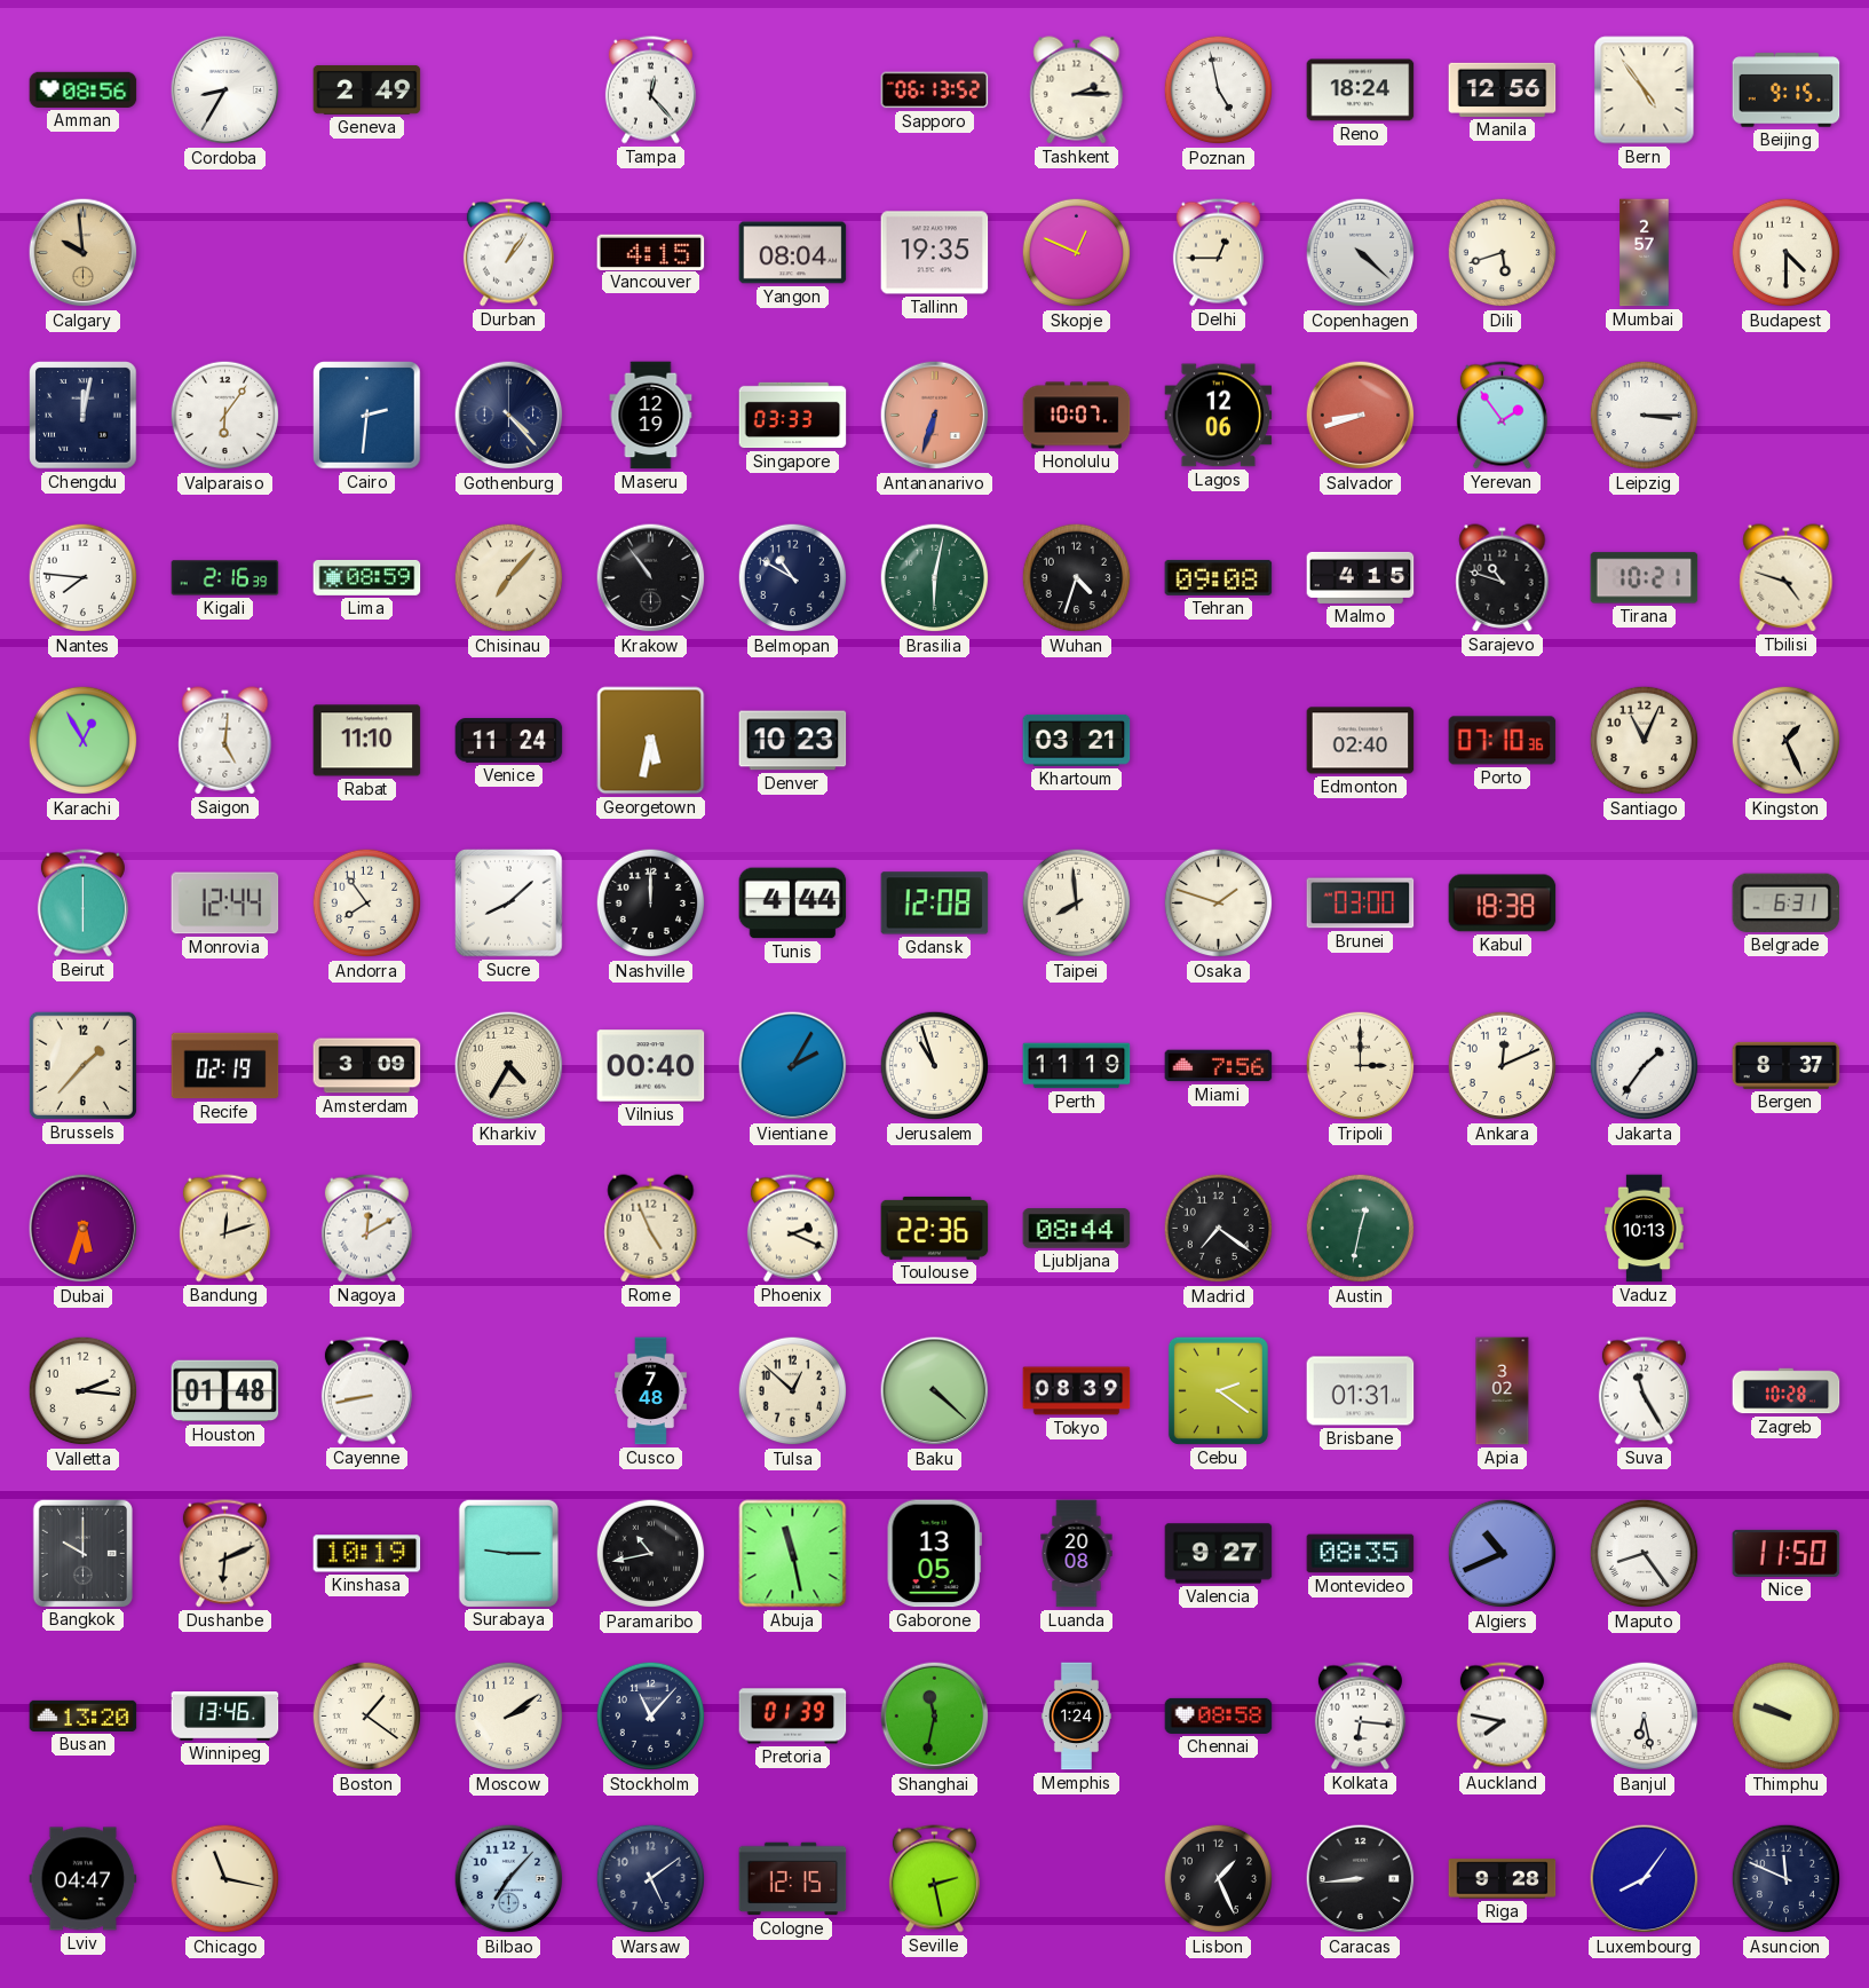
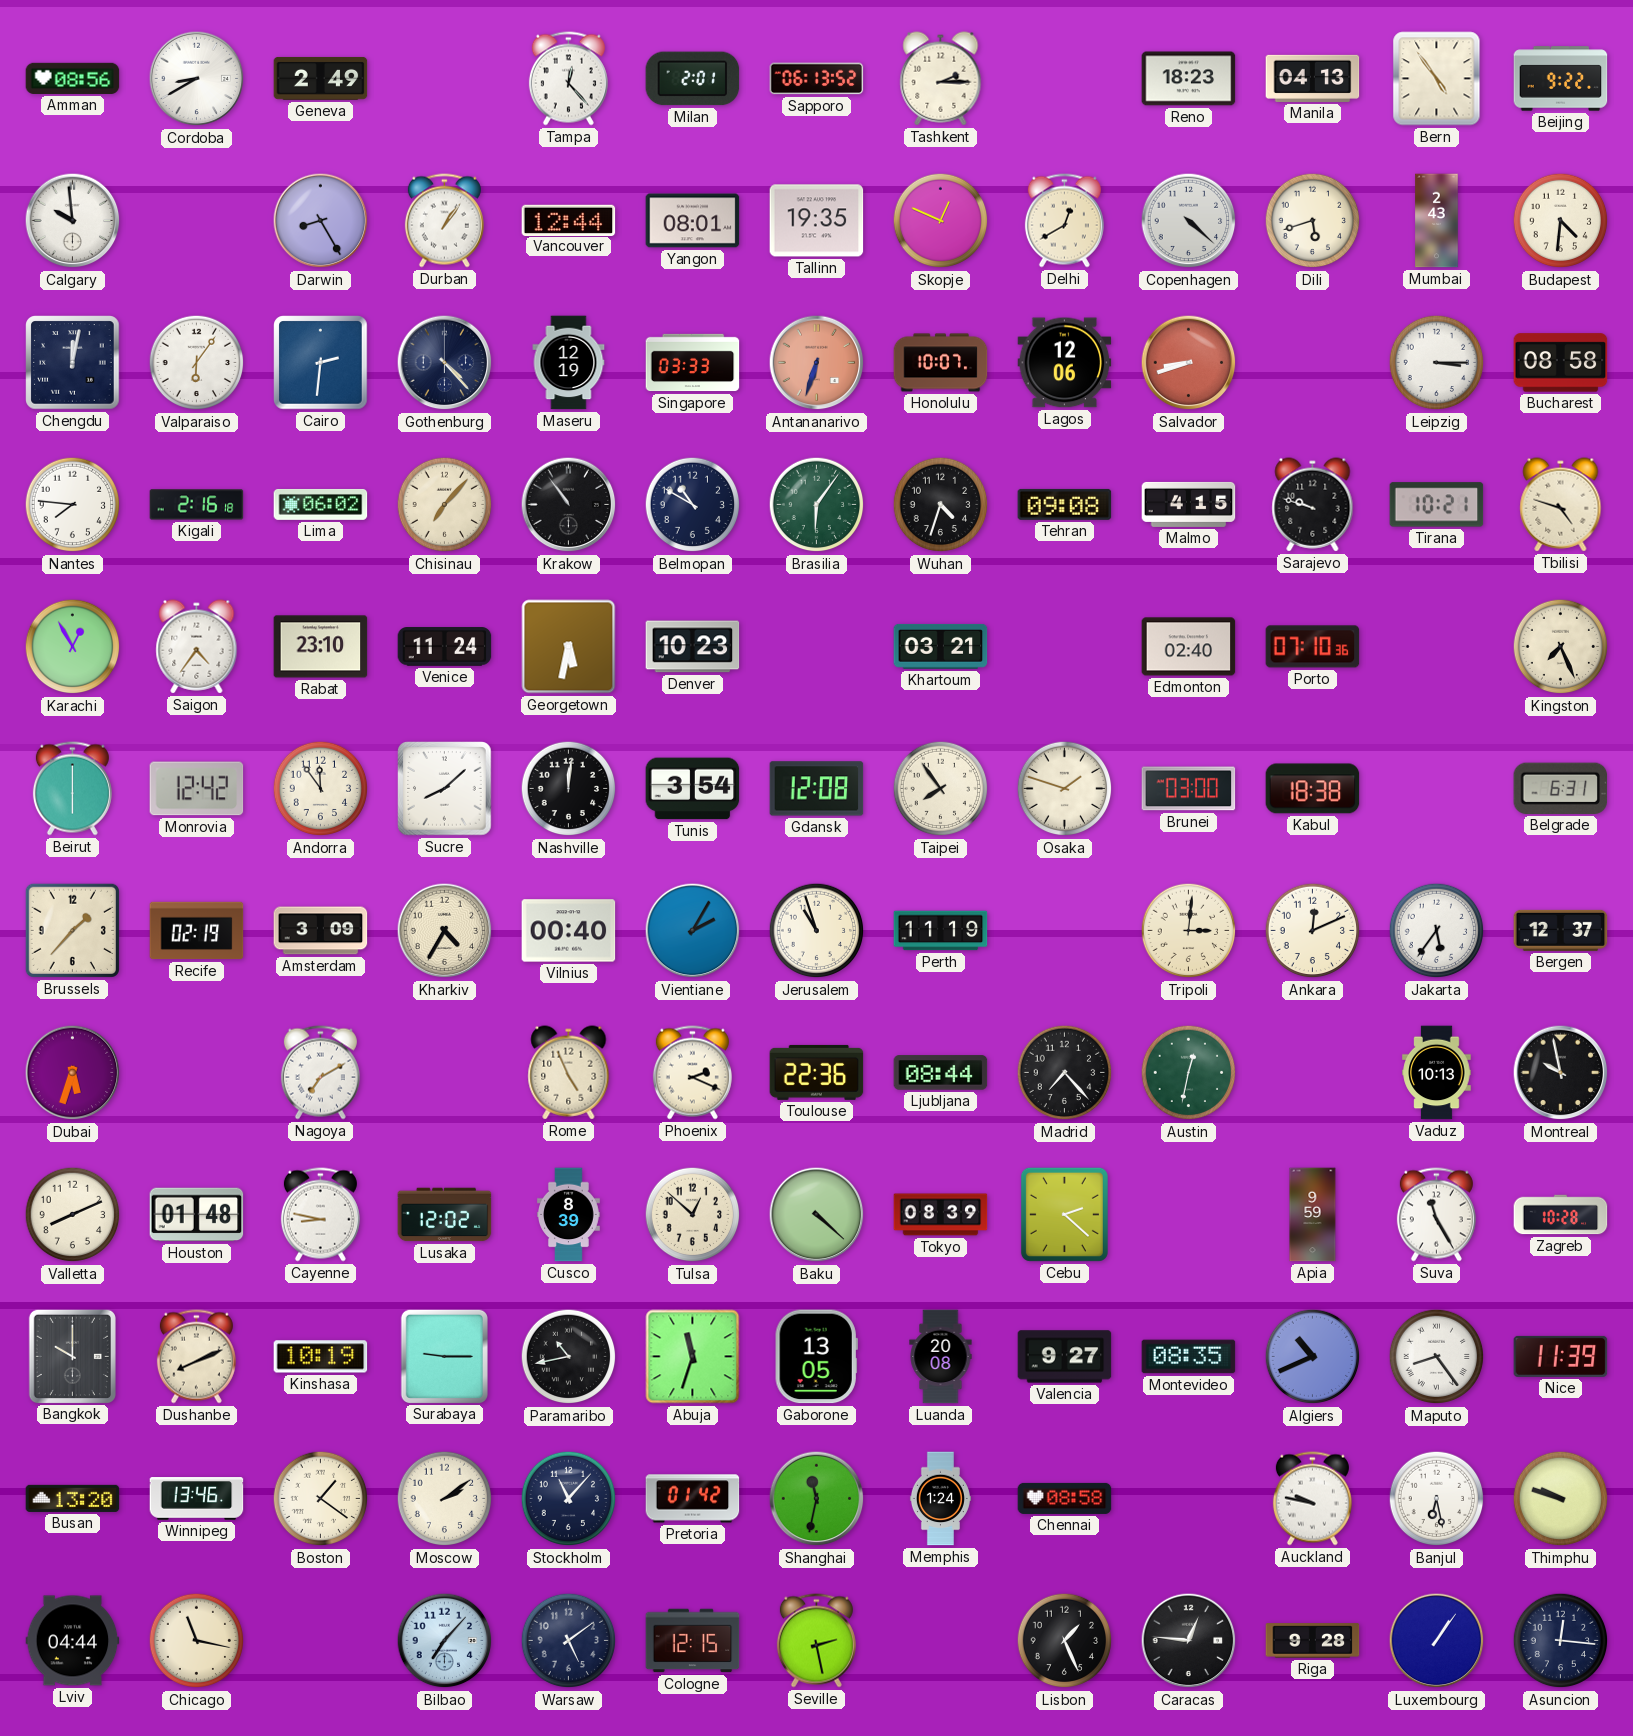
Cordoba: 8:35 -> 8:40 (197, 79)
Milan: none -> 2:01 (693, 79)
Poznan: 4:58 -> none (1219, 90)
Reno: 18:24 -> 18:23 (1189, 79)
Manila: 12:56 -> 04:13 (1313, 78)
Beijing: 9:15 -> 9:22 (1561, 79)
Calgary dial: champagne -> white (73, 221)
Darwin: none -> 8:25 (321, 221)
Vancouver: 4:15 -> 12:44 (569, 220)
Yangon: 08:04 -> 08:01 (693, 221)
Delhi: 12:45 -> 12:40 (1064, 221)
Mumbai: 2:57 -> 2:43 (1437, 221)
Budapest: 4:30 -> 4:31 (1561, 221)
Yerevan: 1:54 -> none (1502, 416)
Bucharest: none -> 08:58 (1561, 363)
Kigali: 2:16:39 -> 2:16:18 (197, 505)
Lima: 08:59 -> 06:02 (321, 505)
Brasilia: 6:02 -> 6:06 (817, 505)
Sarajevo: 10:48 -> 9:48 (1313, 505)
Saigon: 5:01 -> 4:36 (197, 647)
Rabat: 11:10 -> 23:10 (321, 647)
Santiago: 11:04 -> none (1645, 741)
Kingston: 1:26 -> 7:26 (1561, 647)
Monrovia: 12:44 -> 12:42 (197, 789)
Andorra: 7:54 -> 11:54 (321, 789)
Nashville: 12:00 -> 12:01 (569, 789)
Tunis: 4:44 -> 3:54 (693, 789)
Taipei: 7:59 -> 7:54 (941, 789)
Miami: 7:56 -> none (1219, 1066)
Tripoli: 3:00 -> 3:01 (1189, 931)
Jakarta: 1:36 -> 5:36 (1437, 931)
Bergen: 8:37 -> 12:37 (1561, 930)
Bandung: 12:12 -> none (224, 1229)
Nagoya: 12:10 -> 7:10 (320, 1073)
Madrid: 7:21 -> 7:23 (1065, 1073)
Montreal: none -> 9:58 (1561, 1073)
Valletta: 2:16 -> 8:11 (73, 1215)
Cayenne: 8:43 -> 8:47 (320, 1215)
Lusaka: none -> 12:02 (445, 1215)
Cusco: 7:48 -> 8:39 (569, 1215)
Cebu: 2:21 -> 2:22 (1064, 1214)
Brisbane: 01:31 -> none (1361, 1391)
Apia: 3:02 -> 9:59 (1313, 1215)
Dushanbe: 6:11 -> 8:11 (196, 1357)
Abuja: 11:28 -> 11:33 (693, 1357)
Nice: 11:50 -> 11:39 (1561, 1356)
Pretoria: 01:39 -> 01:42 (693, 1499)
Kolkata: 6:16 -> none (1360, 1717)
Auckland: 7:47 -> 9:47 (1312, 1499)
Lviv: 04:47 -> 04:44 (73, 1641)
Caracas: 8:44 -> 12:46 (1189, 1641)
Luxembourg: 8:06 -> 1:06 (1437, 1641)
Asuncion: 11:49 -> 12:16 (1561, 1641)
